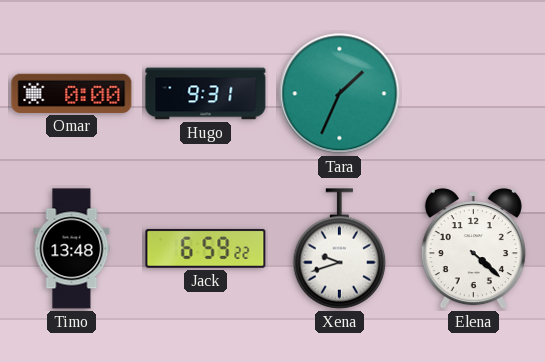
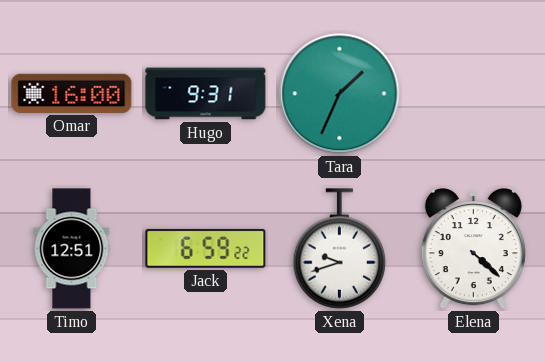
Omar: 0:00 -> 16:00 (72, 93)
Timo: 13:48 -> 12:51 (72, 249)
